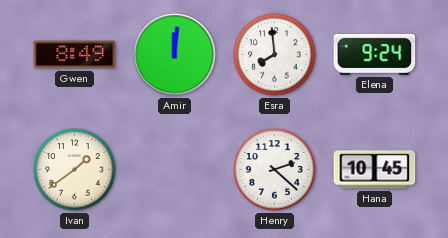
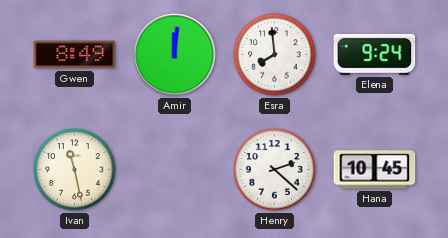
Ivan: 1:39 -> 11:28 (75, 170)
